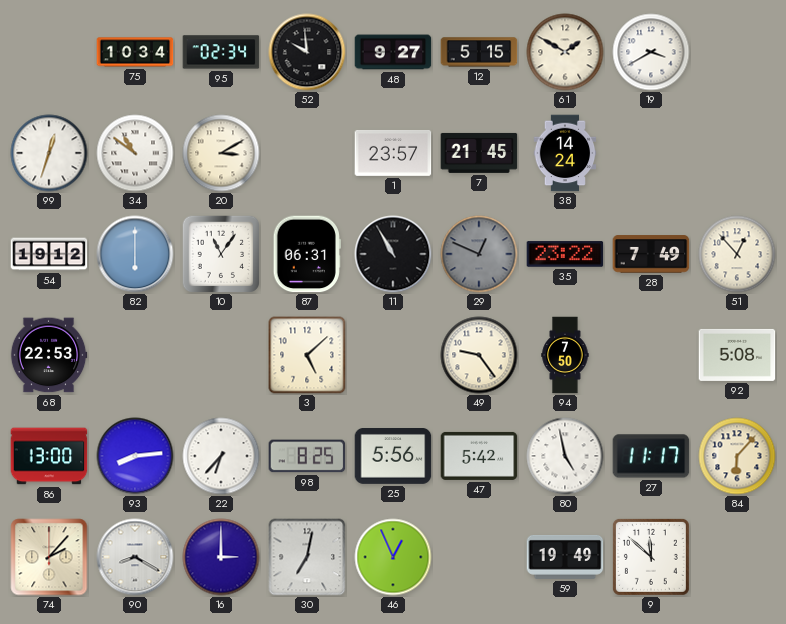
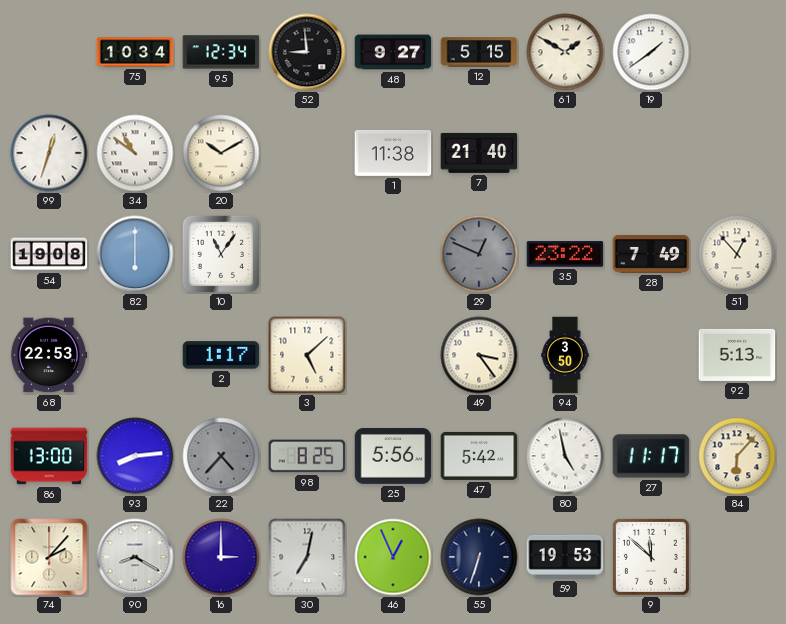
95: 02:34 -> 12:34 (221, 52)
52: 9:59 -> 8:59 (307, 52)
19: 3:40 -> 1:39 (651, 52)
20: 3:10 -> 10:10 (221, 153)
1: 23:57 -> 11:38 (393, 153)
7: 21:45 -> 21:40 (479, 153)
38: 14:24 -> none (565, 153)
54: 19:12 -> 19:08 (49, 254)
87: 06:31 -> none (307, 254)
11: 10:55 -> none (393, 254)
2: none -> 1:17 (221, 355)
49: 9:24 -> 3:24 (479, 355)
94: 7:50 -> 3:50 (565, 355)
92: 5:08 -> 5:13 (737, 355)
22: 6:37 -> 4:37 (221, 456)
22 dial: white -> grey (221, 456)
55: none -> 6:33 (479, 557)
59: 19:49 -> 19:53 (565, 557)
